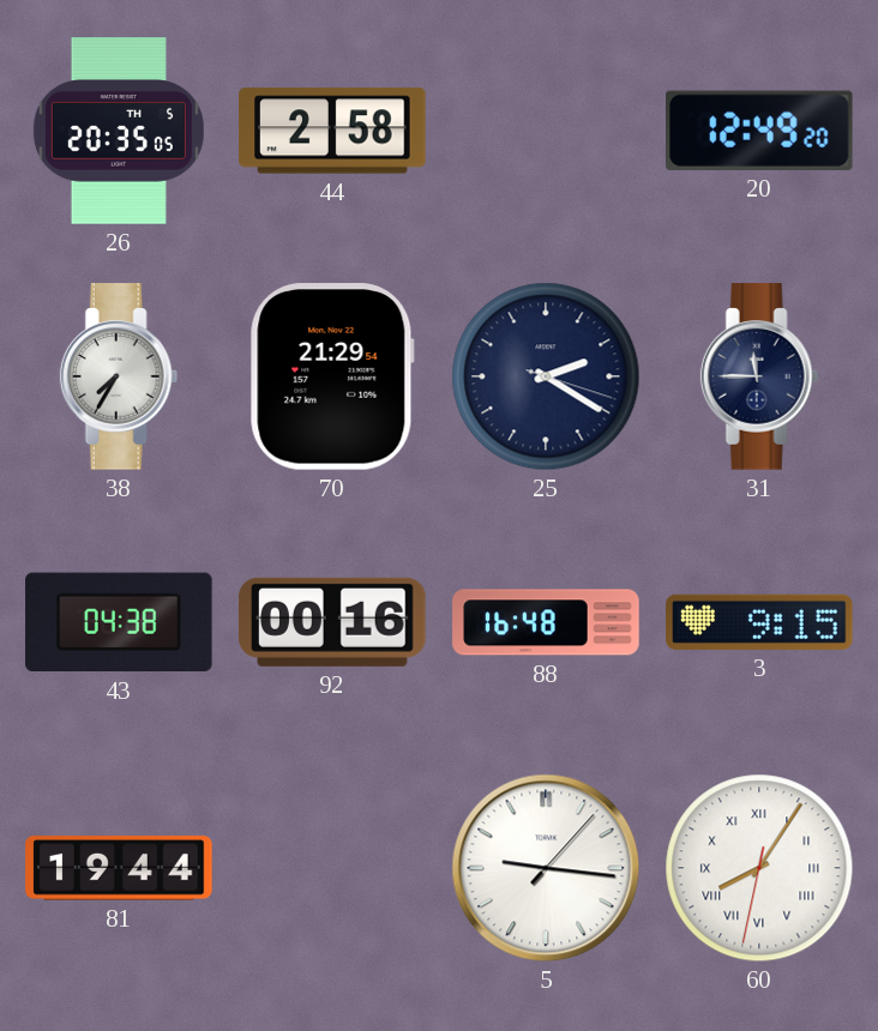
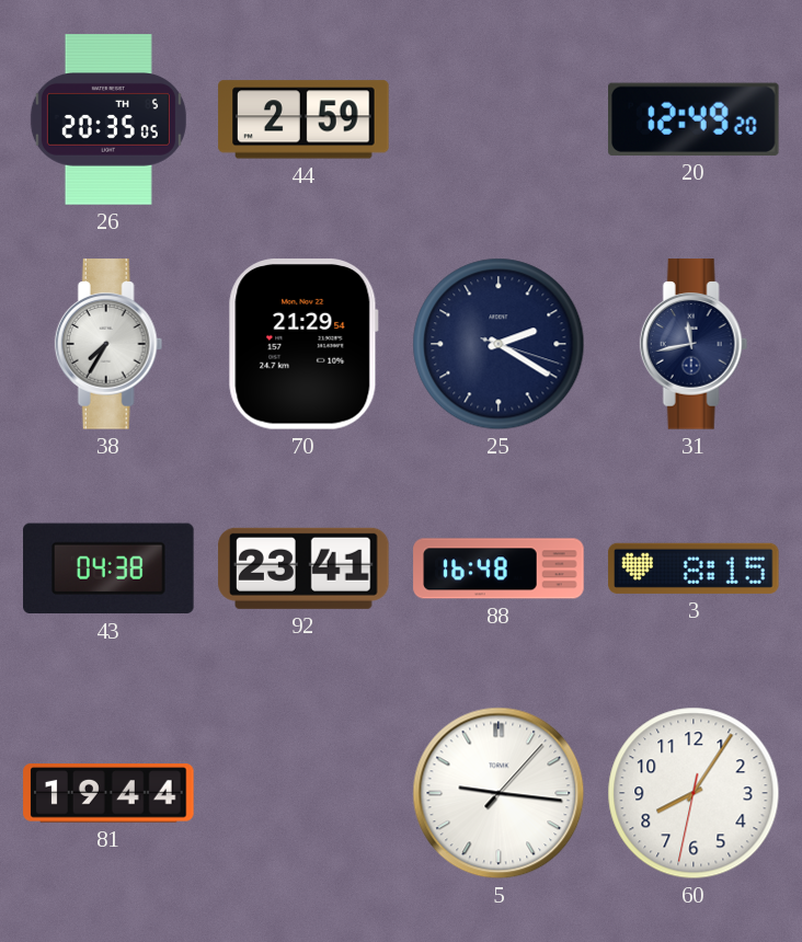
44: 2:58 -> 2:59 (303, 119)
31: 11:45 -> 11:43 (694, 344)
92: 00:16 -> 23:41 (303, 568)
3: 9:15 -> 8:15 (694, 568)
60 numerals: Roman -> Arabic (694, 793)
